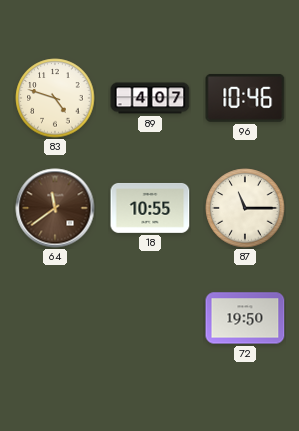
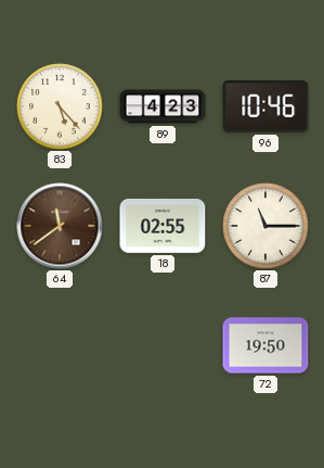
83: 4:48 -> 5:23 (60, 106)
89: 4:07 -> 4:23 (163, 106)
18: 10:55 -> 02:55 (163, 226)
